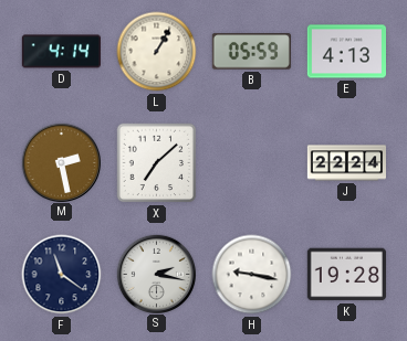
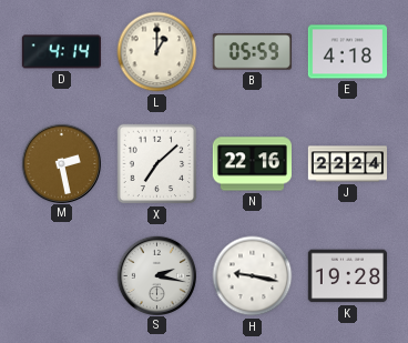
L: 1:05 -> 1:00 (157, 52)
E: 4:13 -> 4:18 (347, 52)
N: none -> 22:16 (252, 164)
F: 11:21 -> none (62, 275)
